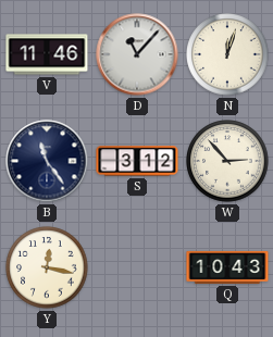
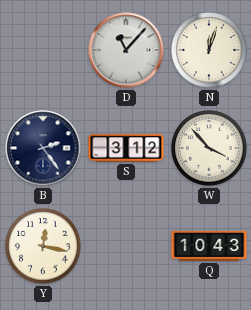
V: 11:46 -> none (47, 54)
B: 11:24 -> 2:24 (43, 148)
W: 2:53 -> 3:53 (209, 148)
